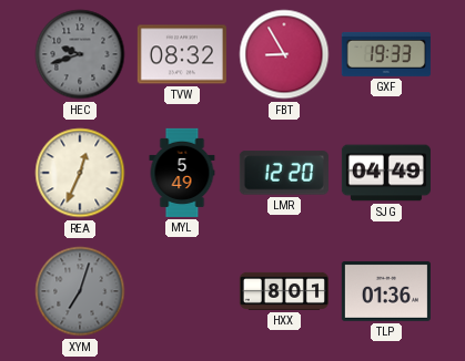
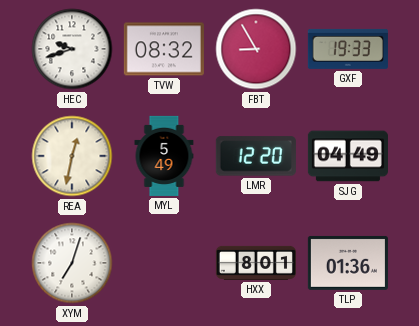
HEC dial: grey -> white (72, 49)
REA: 12:34 -> 12:32 (72, 156)
XYM dial: grey -> white (72, 263)
